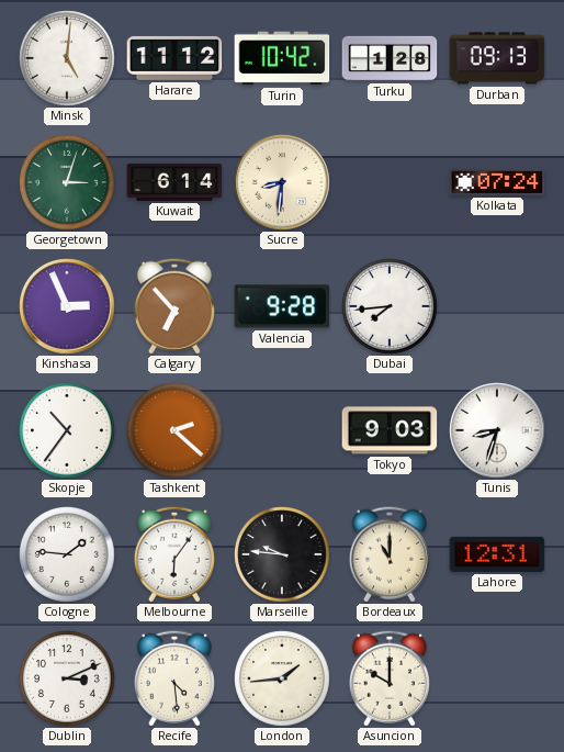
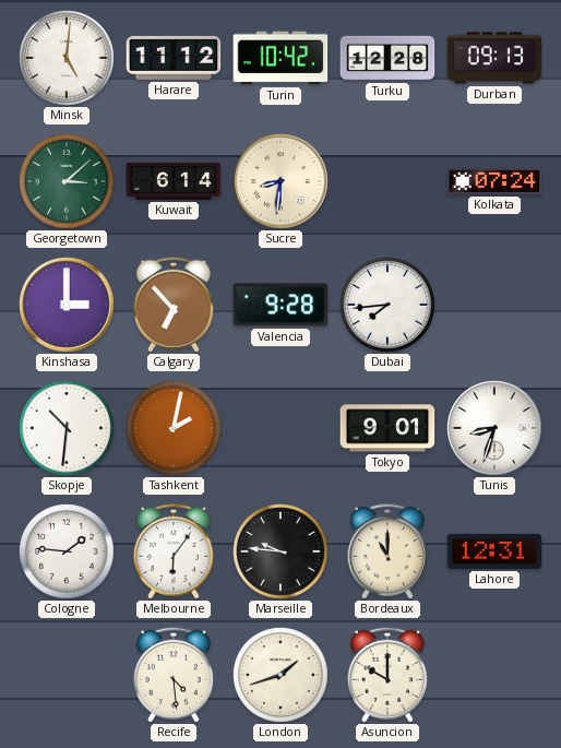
Turku: 1:28 -> 12:28 (387, 58)
Georgetown: 3:03 -> 3:08 (68, 182)
Kinshasa: 2:56 -> 3:00 (67, 305)
Skopje: 10:36 -> 10:31 (68, 429)
Tashkent: 2:22 -> 2:02 (175, 429)
Tokyo: 9:03 -> 9:01 (387, 428)
Dublin: 3:11 -> none (68, 680)
London: 1:44 -> 1:42 (282, 676)
